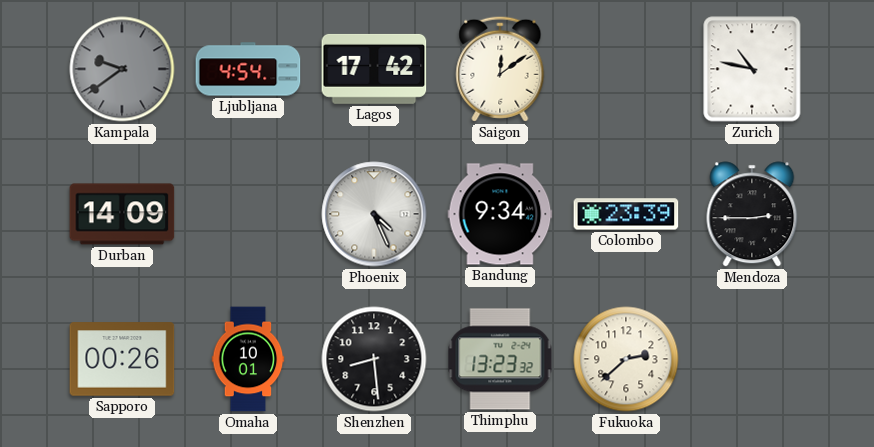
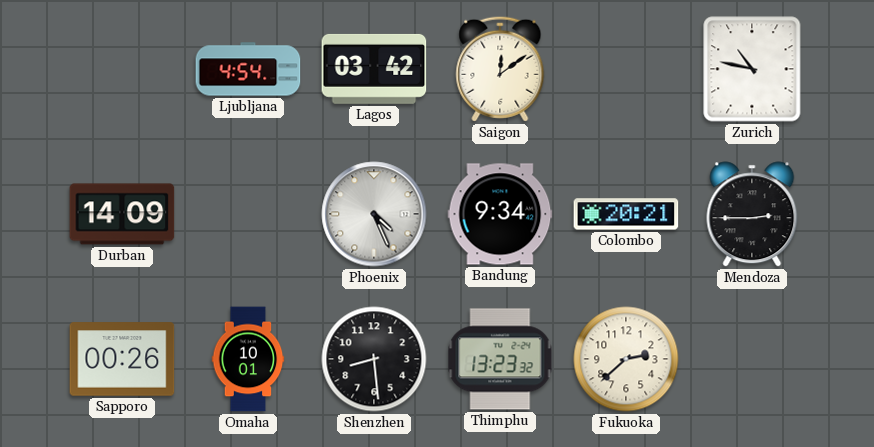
Kampala: 9:39 -> none (122, 69)
Lagos: 17:42 -> 03:42 (374, 69)
Colombo: 23:39 -> 20:21 (626, 214)
